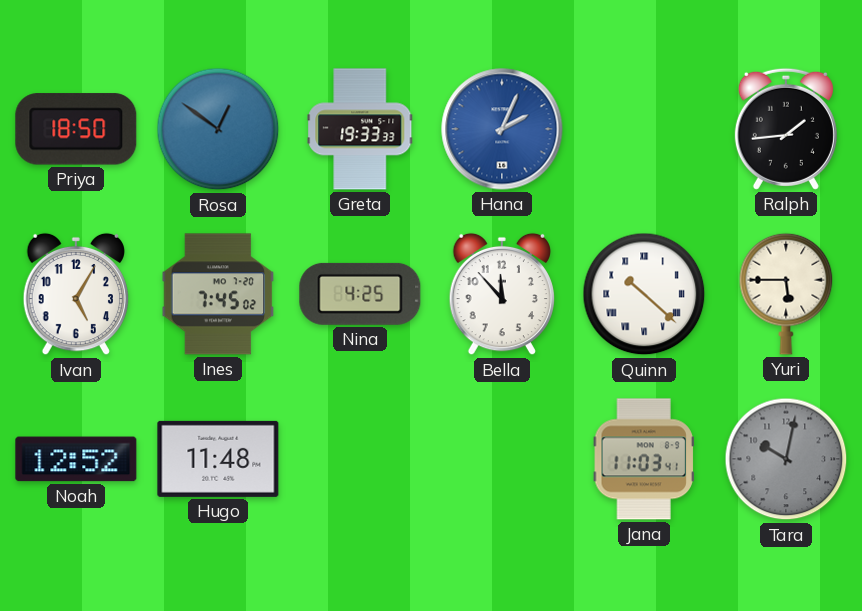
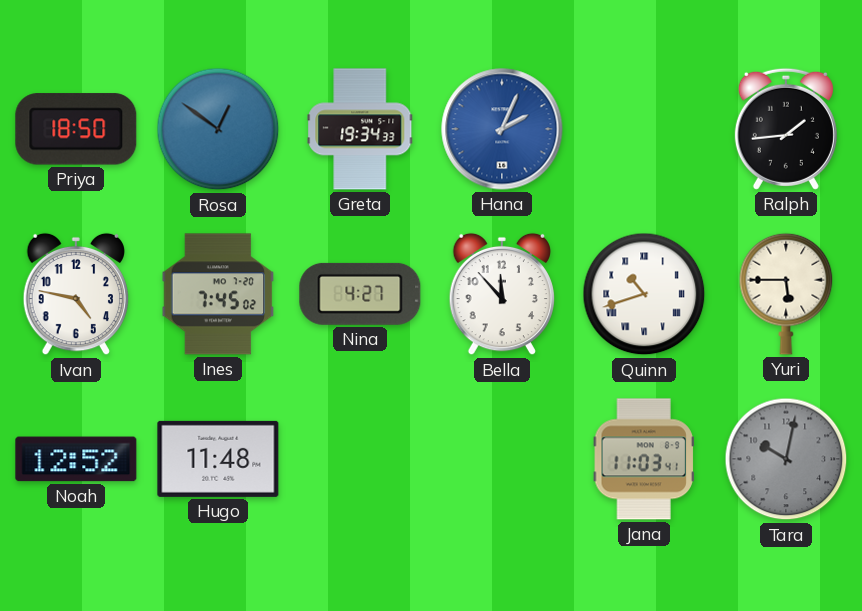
Greta: 19:33 -> 19:34 (360, 129)
Ivan: 5:05 -> 4:47 (75, 294)
Nina: 4:25 -> 4:27 (360, 294)
Quinn: 10:22 -> 10:42 (644, 294)
